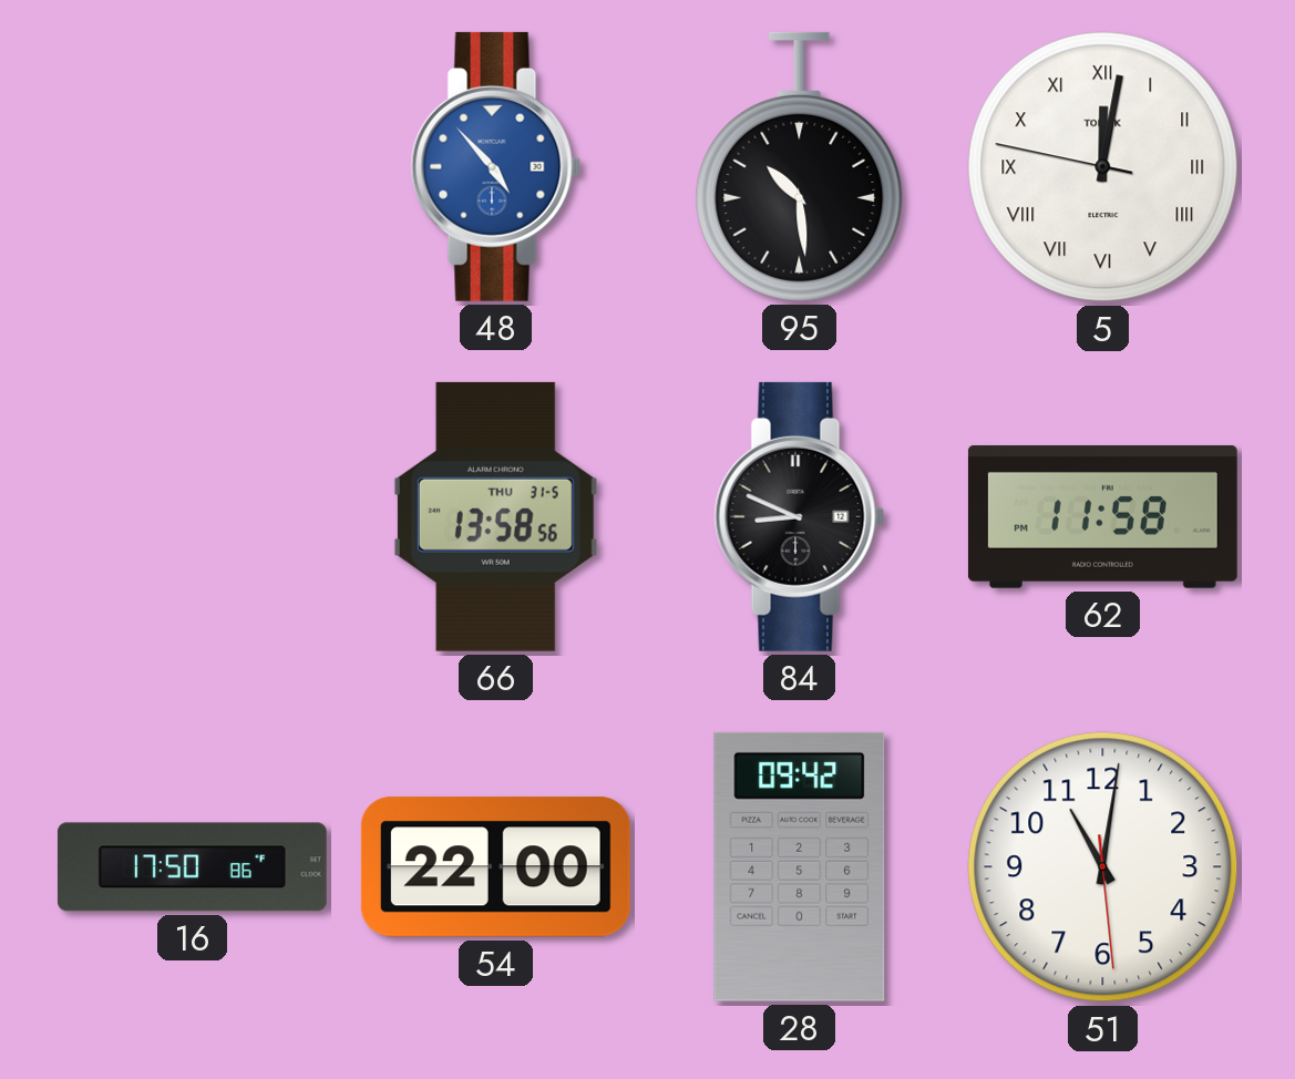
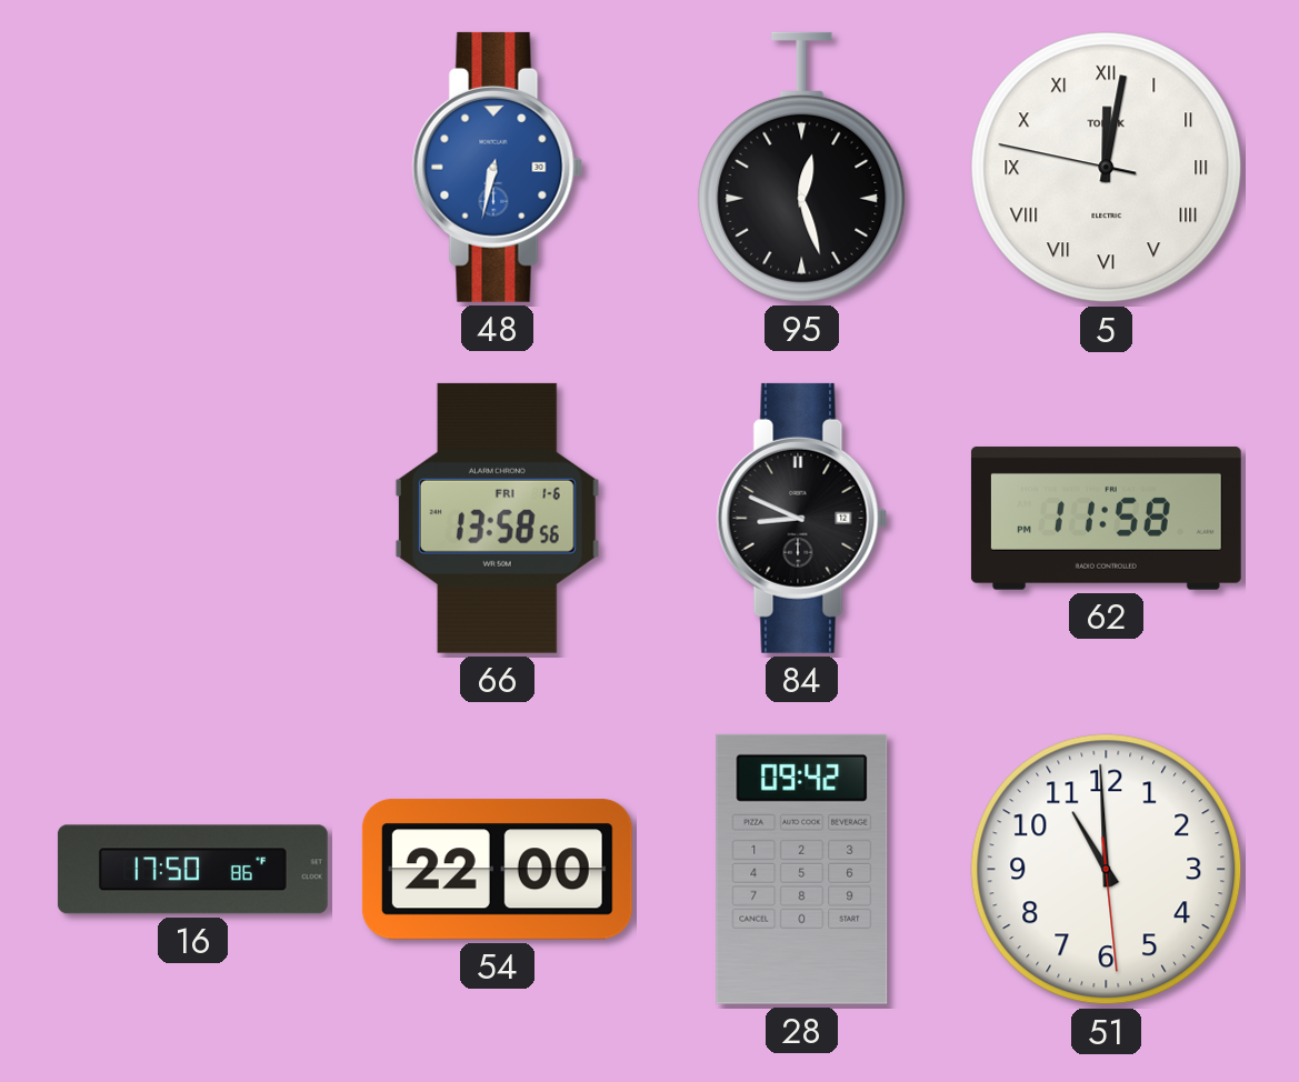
48: 4:53 -> 6:32 (498, 167)
95: 10:29 -> 12:27 (802, 167)
66 date: THU 31-5 -> FRI 1-6 (497, 518)
51: 11:01 -> 10:59 (1107, 870)
